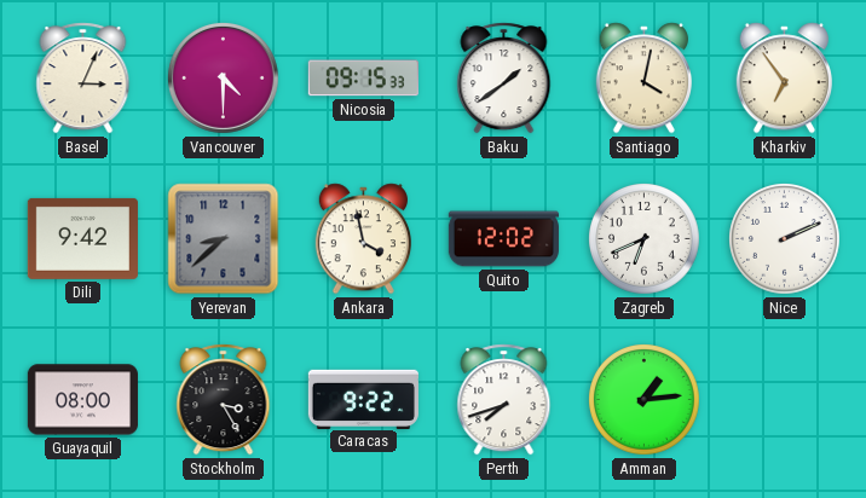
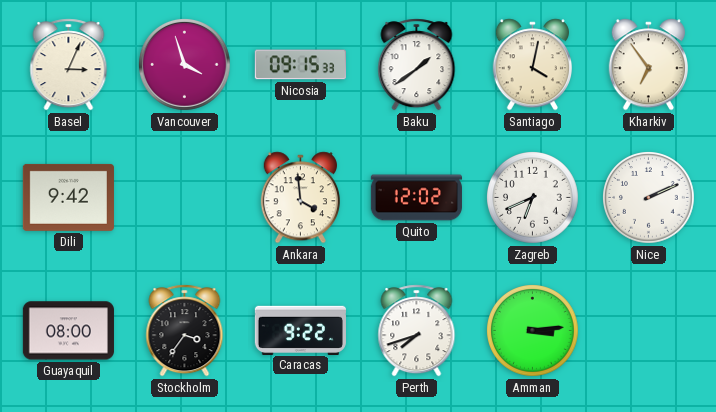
Vancouver: 4:30 -> 3:57 (184, 64)
Yerevan: 8:38 -> none (224, 239)
Ankara: 3:58 -> 3:59 (300, 198)
Stockholm: 3:25 -> 3:36 (185, 331)
Amman: 1:14 -> 3:14 (533, 331)
